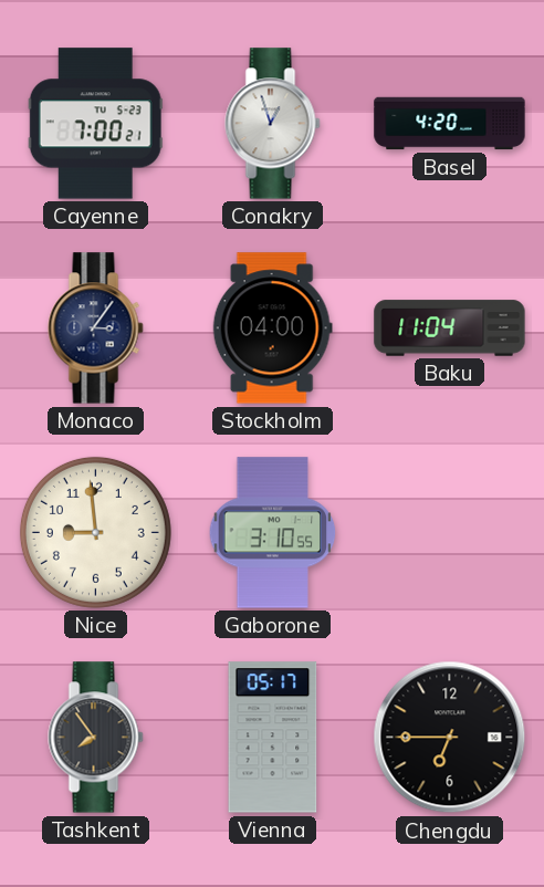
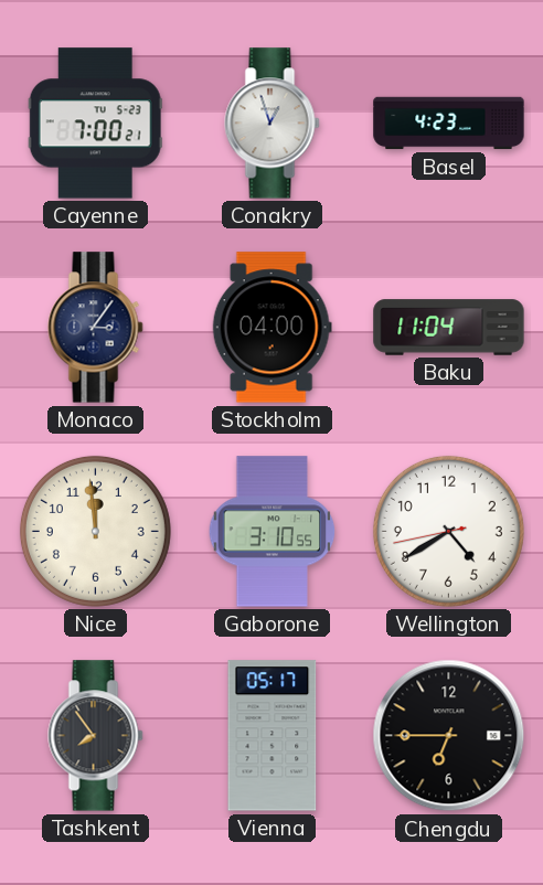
Basel: 4:20 -> 4:23 (449, 124)
Nice: 8:59 -> 11:59 (95, 531)
Wellington: none -> 4:39 (448, 531)
